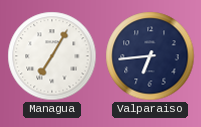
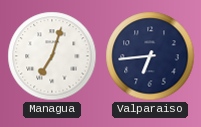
Managua: 7:05 -> 7:03 (52, 56)
